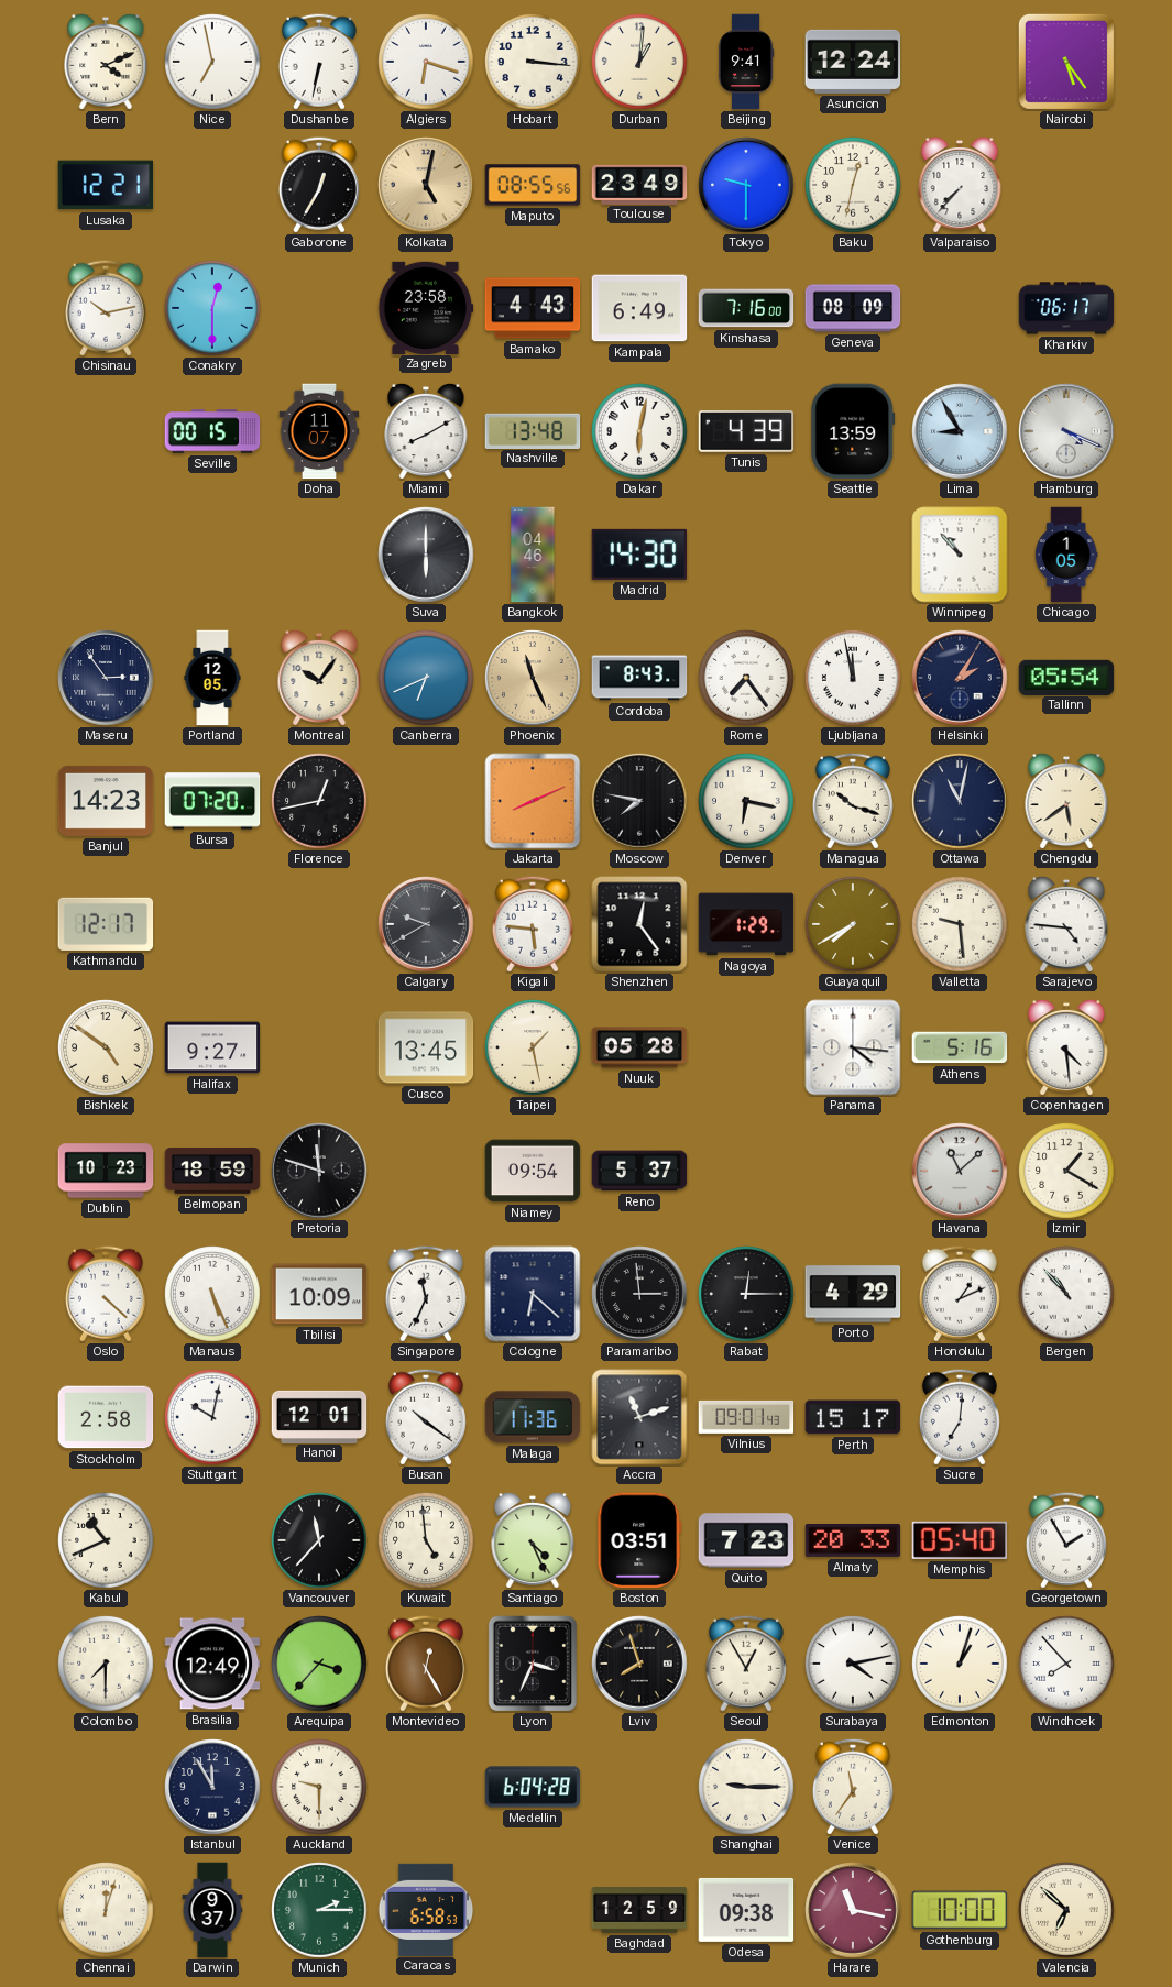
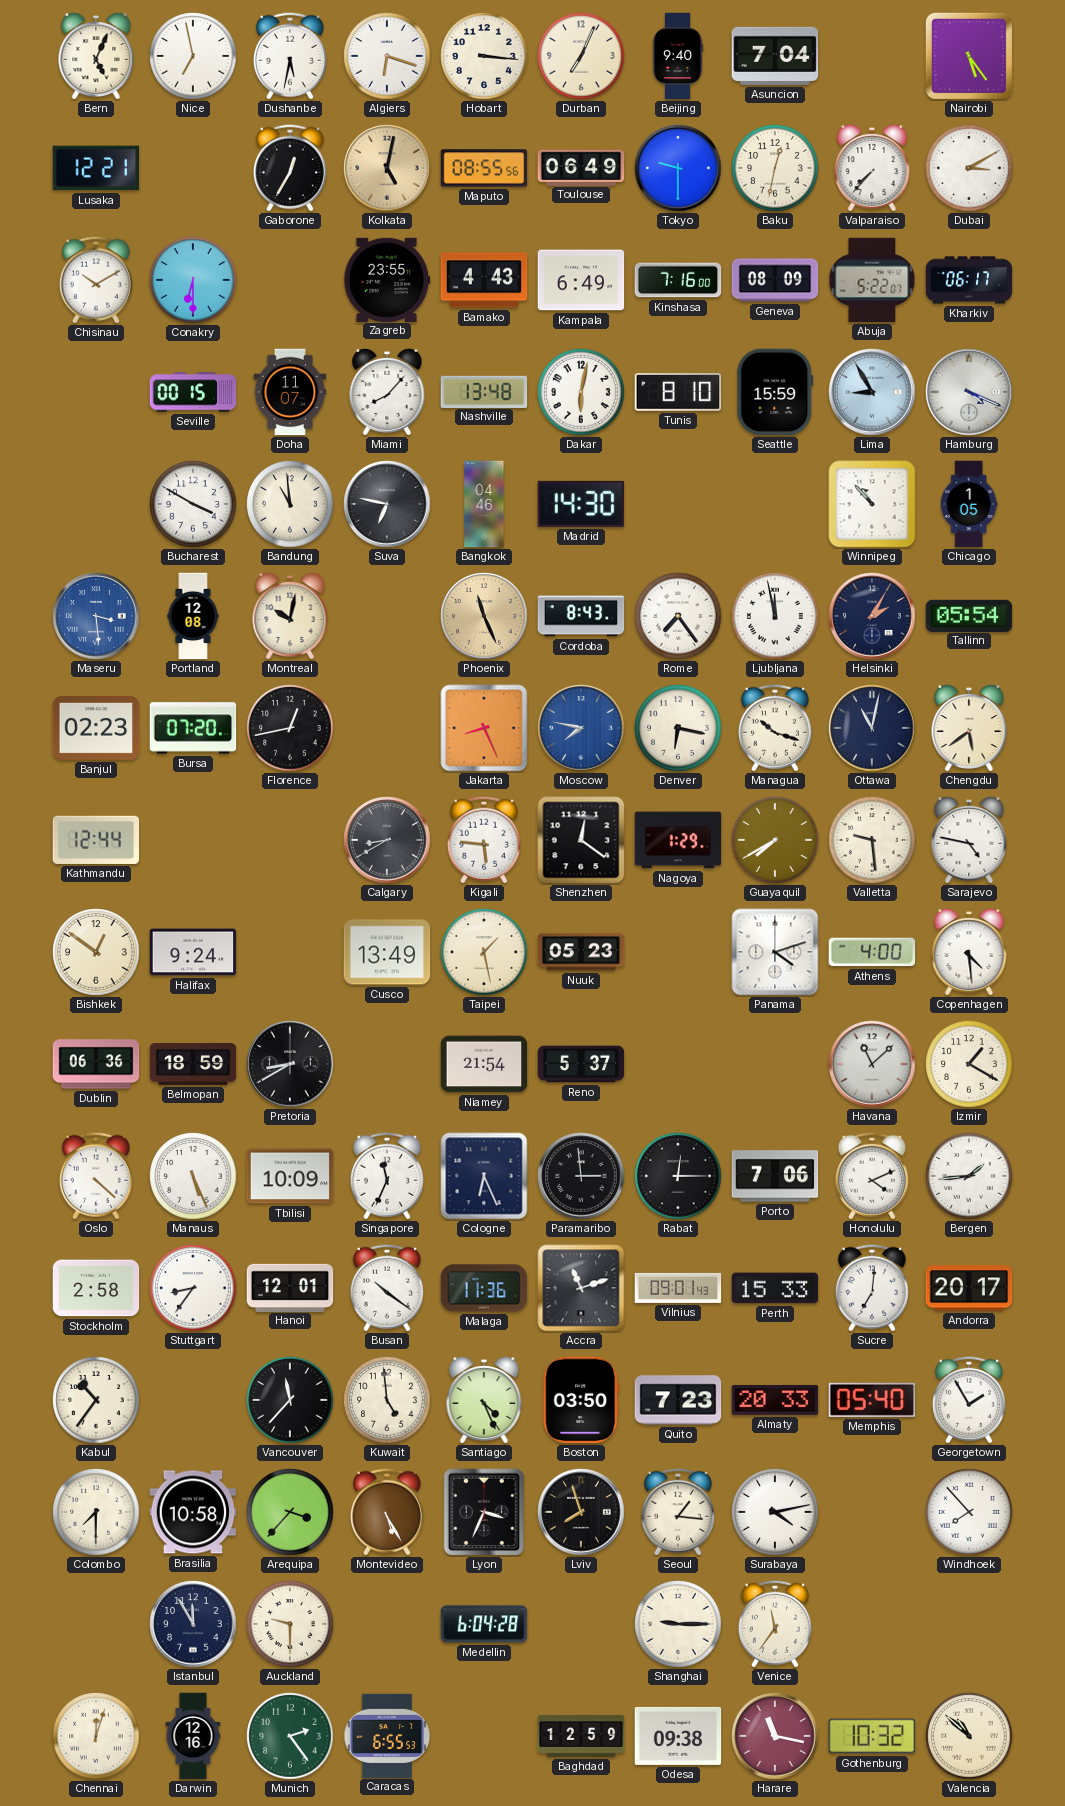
Bern: 4:11 -> 5:04 (96, 55)
Dushanbe: 6:32 -> 5:32 (290, 56)
Durban: 1:01 -> 7:04 (581, 56)
Beijing: 9:41 -> 9:40 (678, 56)
Asuncion: 12:24 -> 7:04 (775, 56)
Toulouse: 23:49 -> 06:49 (581, 167)
Dubai: none -> 3:10 (969, 168)
Chisinau: 10:13 -> 10:10 (96, 280)
Conakry: 12:30 -> 6:30 (193, 280)
Zagreb: 23:58 -> 23:55 (387, 279)
Abuja: none -> 5:22 (872, 280)
Miami: 8:10 -> 8:07 (387, 391)
Tunis: 4:39 -> 8:10 (678, 393)
Seattle: 13:59 -> 15:59 (775, 392)
Bucharest: none -> 3:50 (193, 504)
Bandung: none -> 10:59 (290, 504)
Suva: 6:00 -> 6:47 (387, 504)
Maseru: 2:54 -> 3:29 (96, 616)
Maseru dial: navy -> blue (96, 616)
Portland: 12:05 -> 12:08 (193, 616)
Montreal: 10:06 -> 10:02 (290, 615)
Canberra: 6:41 -> none (426, 678)
Banjul: 14:23 -> 02:23 (96, 728)
Jakarta: 8:11 -> 8:26 (484, 728)
Moscow dial: black -> blue (581, 728)
Kathmandu: 12:17 -> 12:44 (96, 840)
Calgary: 9:40 -> 8:40 (387, 840)
Shenzhen: 12:24 -> 12:21 (581, 840)
Sarajevo: 4:46 -> 4:47 (969, 839)
Bishkek: 4:51 -> 12:51 (96, 952)
Halifax: 9:27 -> 9:24 (193, 952)
Cusco: 13:45 -> 13:49 (387, 952)
Nuuk: 05:28 -> 05:23 (581, 952)
Panama: 4:16 -> 4:12 (775, 952)
Athens: 5:16 -> 4:00 (872, 952)
Dublin: 10:23 -> 06:36 (96, 1064)
Pretoria: 11:48 -> 8:40 (290, 1064)
Niamey: 09:54 -> 21:54 (484, 1064)
Cologne: 6:22 -> 6:26 (484, 1176)
Porto: 4:29 -> 7:06 (775, 1176)
Honolulu: 1:11 -> 4:11 (872, 1176)
Bergen: 10:53 -> 1:44 (969, 1176)
Stuttgart: 10:02 -> 8:36 (193, 1288)
Perth: 15:17 -> 15:33 (775, 1288)
Andorra: none -> 20:17 (969, 1288)
Kabul: 10:41 -> 10:36 (96, 1400)
Boston: 03:51 -> 03:50 (581, 1400)
Brasilia: 12:49 -> 10:58 (193, 1512)
Montevideo: 12:25 -> 5:25 (387, 1512)
Seoul: 12:55 -> 1:16 (678, 1512)
Edmonton: 1:03 -> none (960, 1664)
Darwin: 9:37 -> 12:16 (193, 1736)
Munich: 2:15 -> 2:24 (290, 1736)
Caracas: 6:58 -> 6:55 (387, 1735)
Gothenburg: 10:00 -> 10:32 (872, 1736)
Valencia: 6:52 -> 10:52 (969, 1736)
